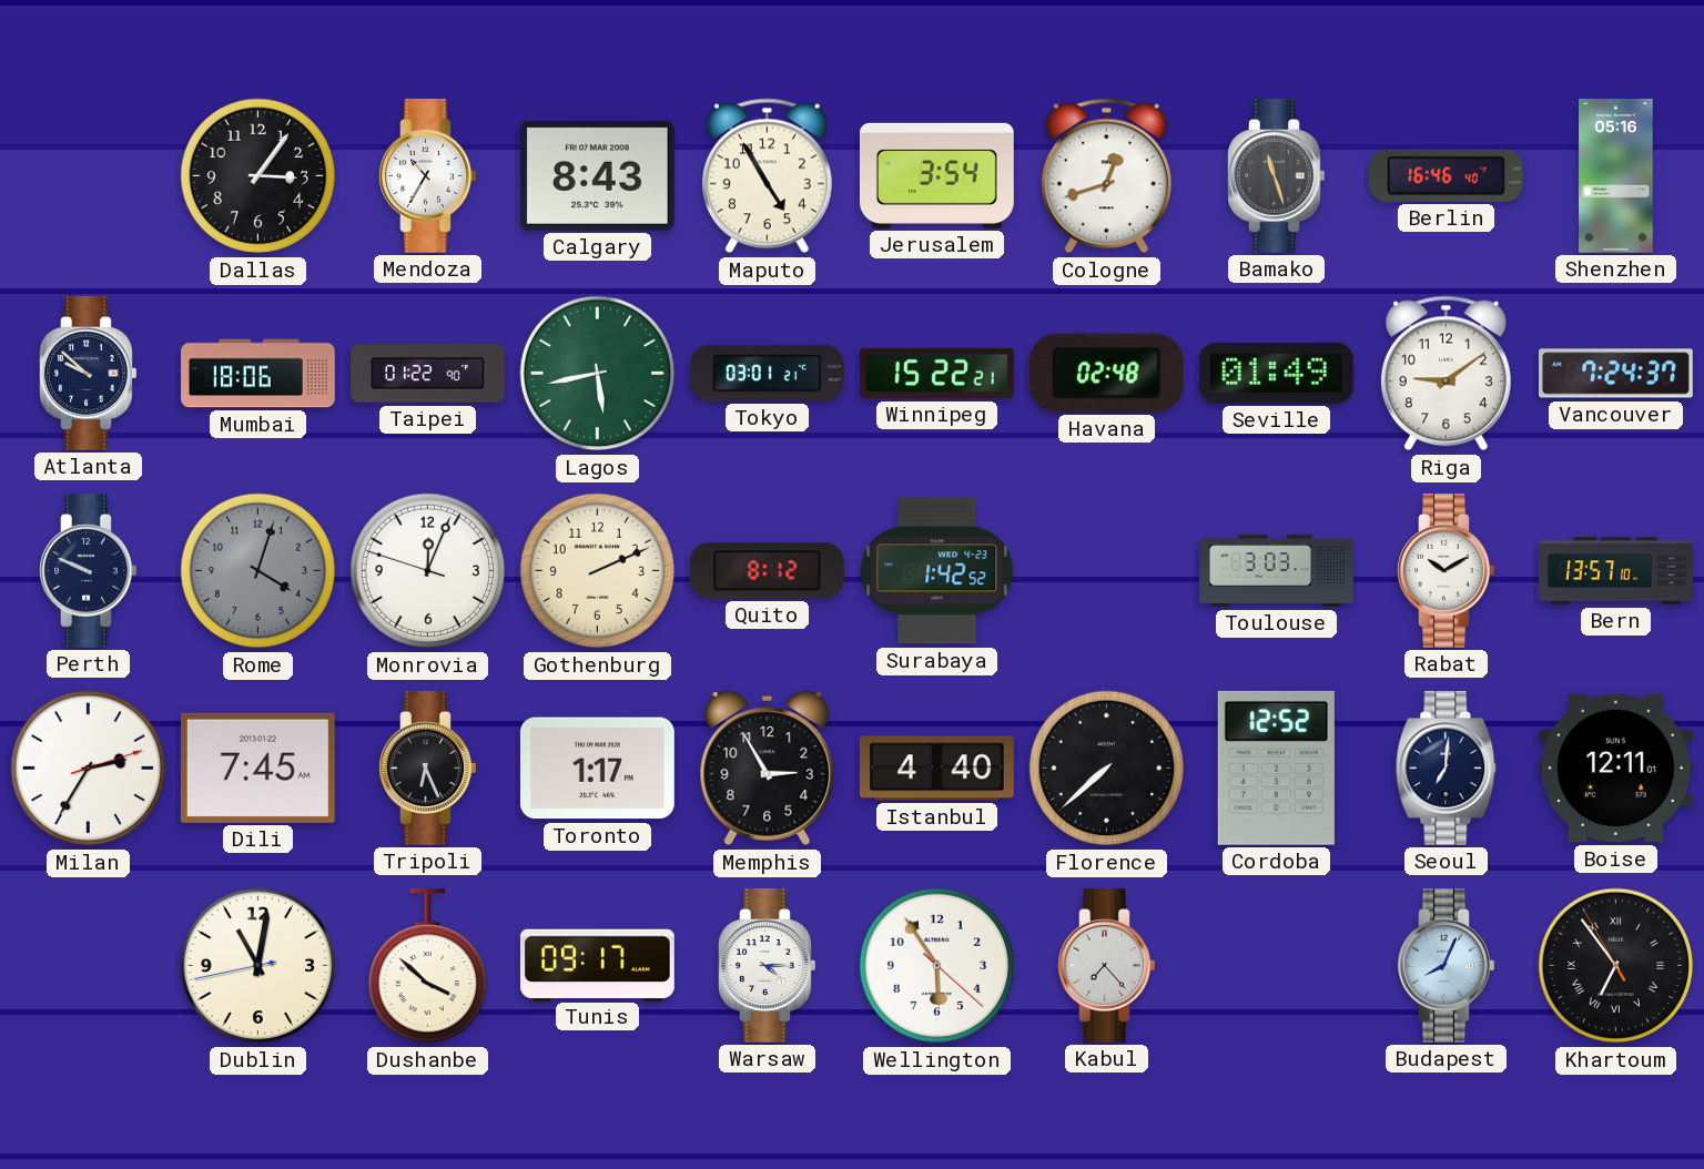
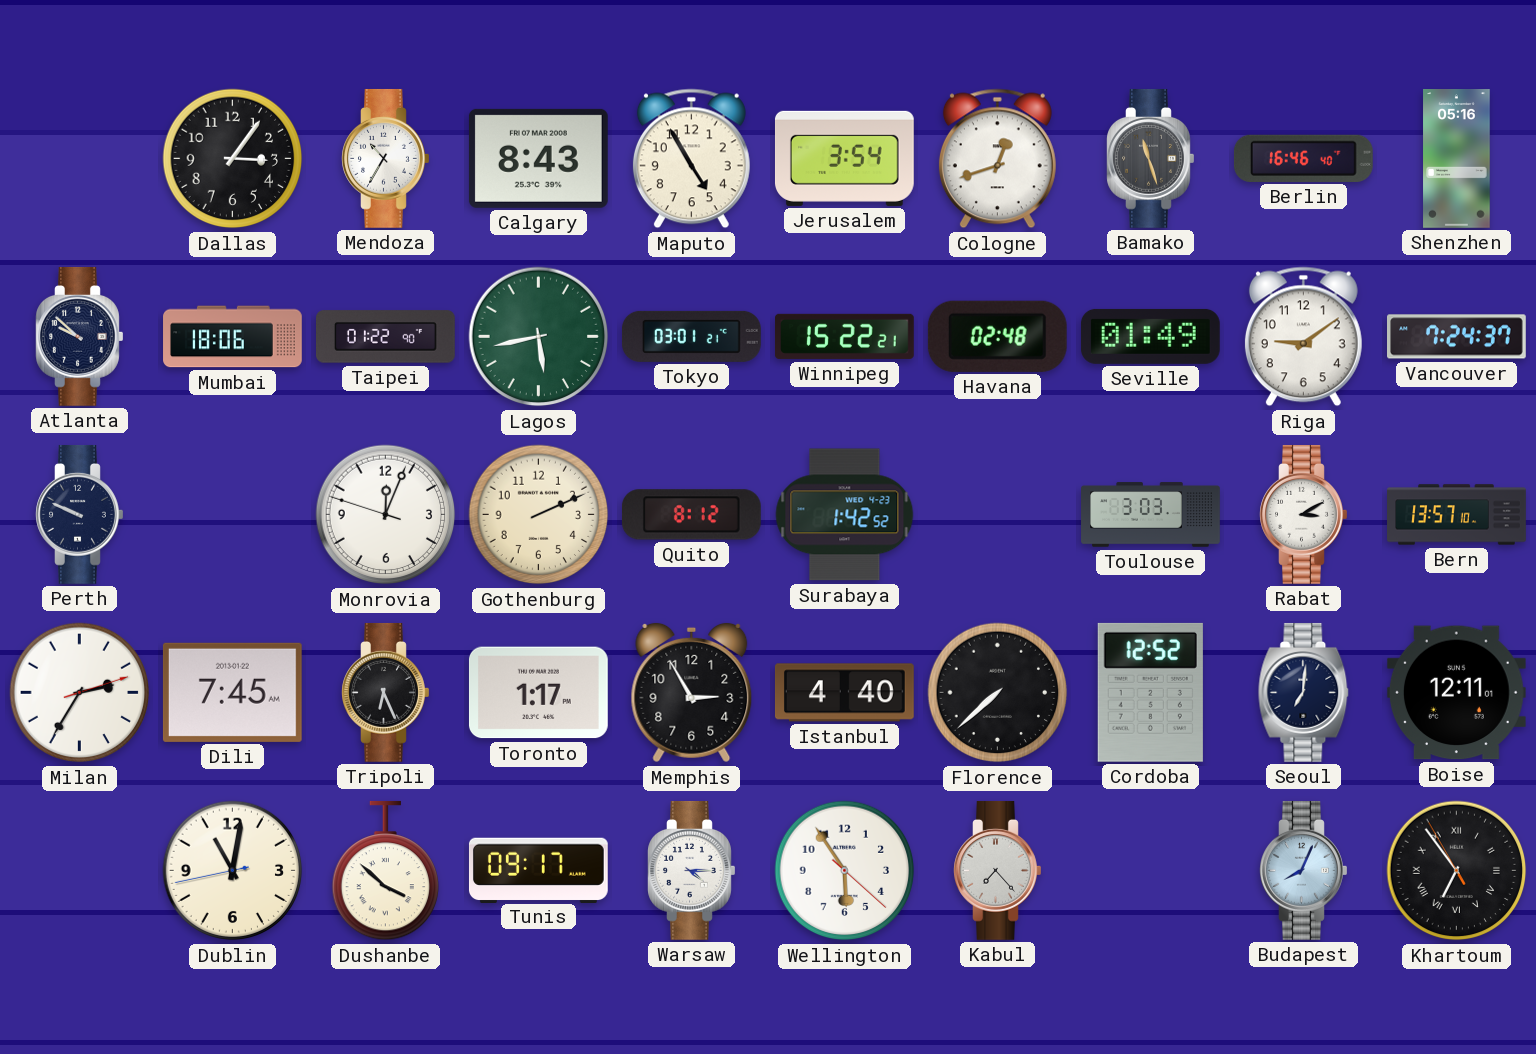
Rome: 4:03 -> none (258, 571)
Rabat: 10:10 -> 3:10 (1304, 514)
